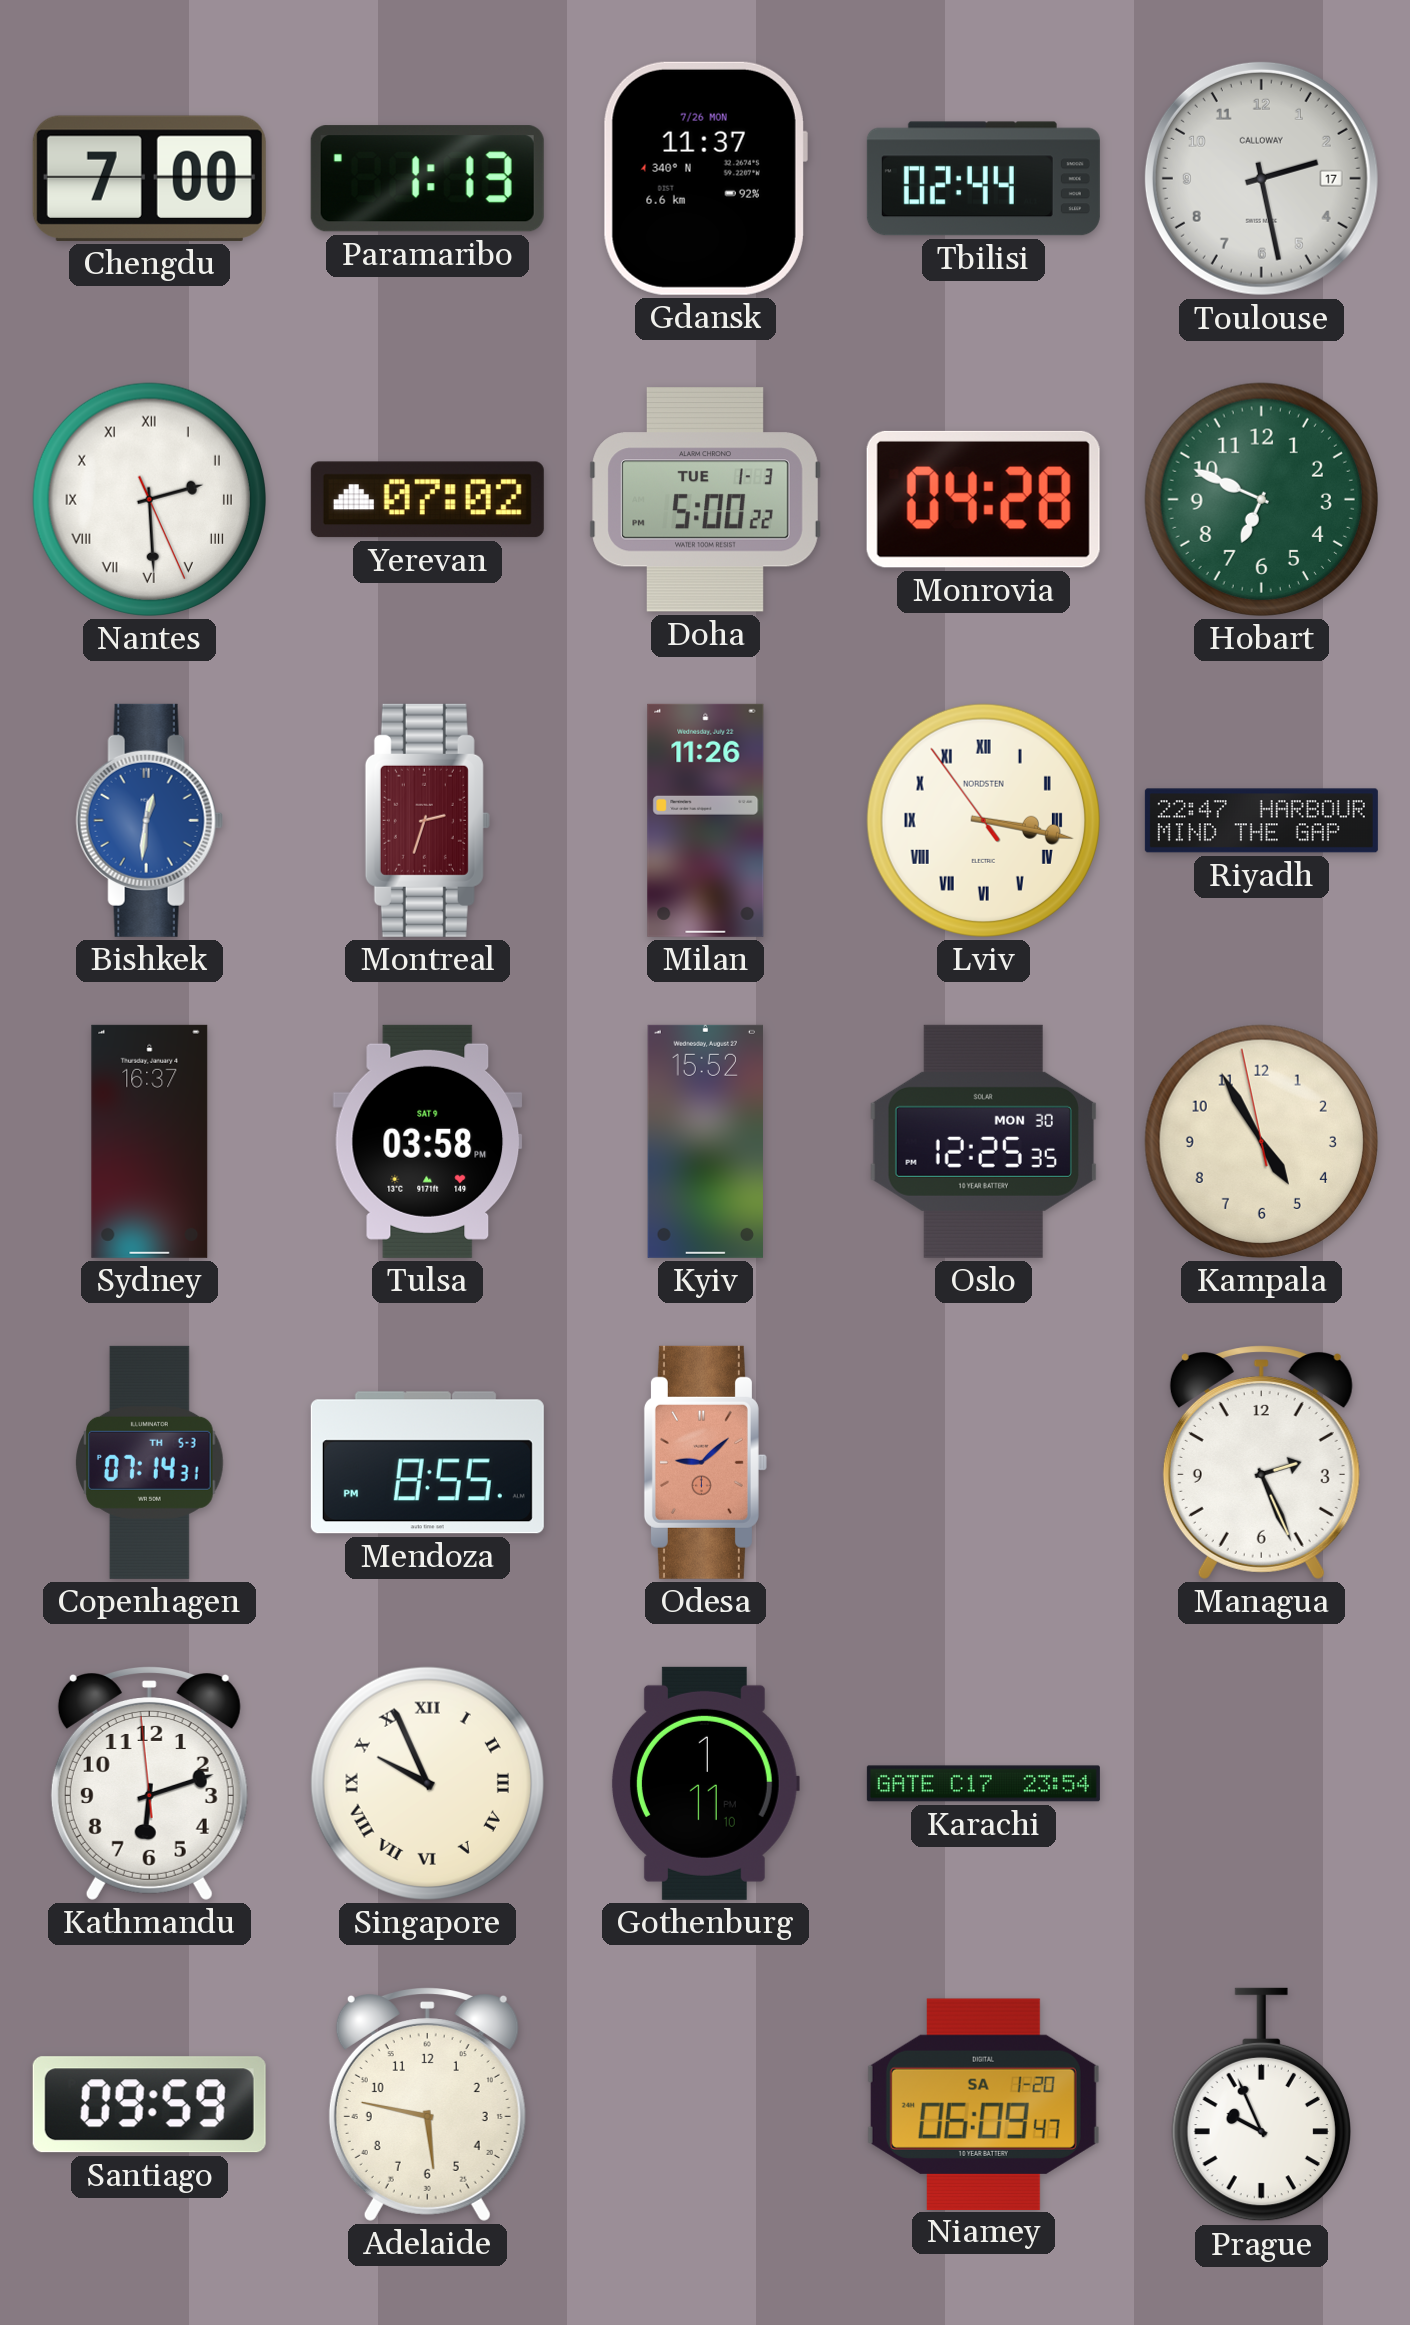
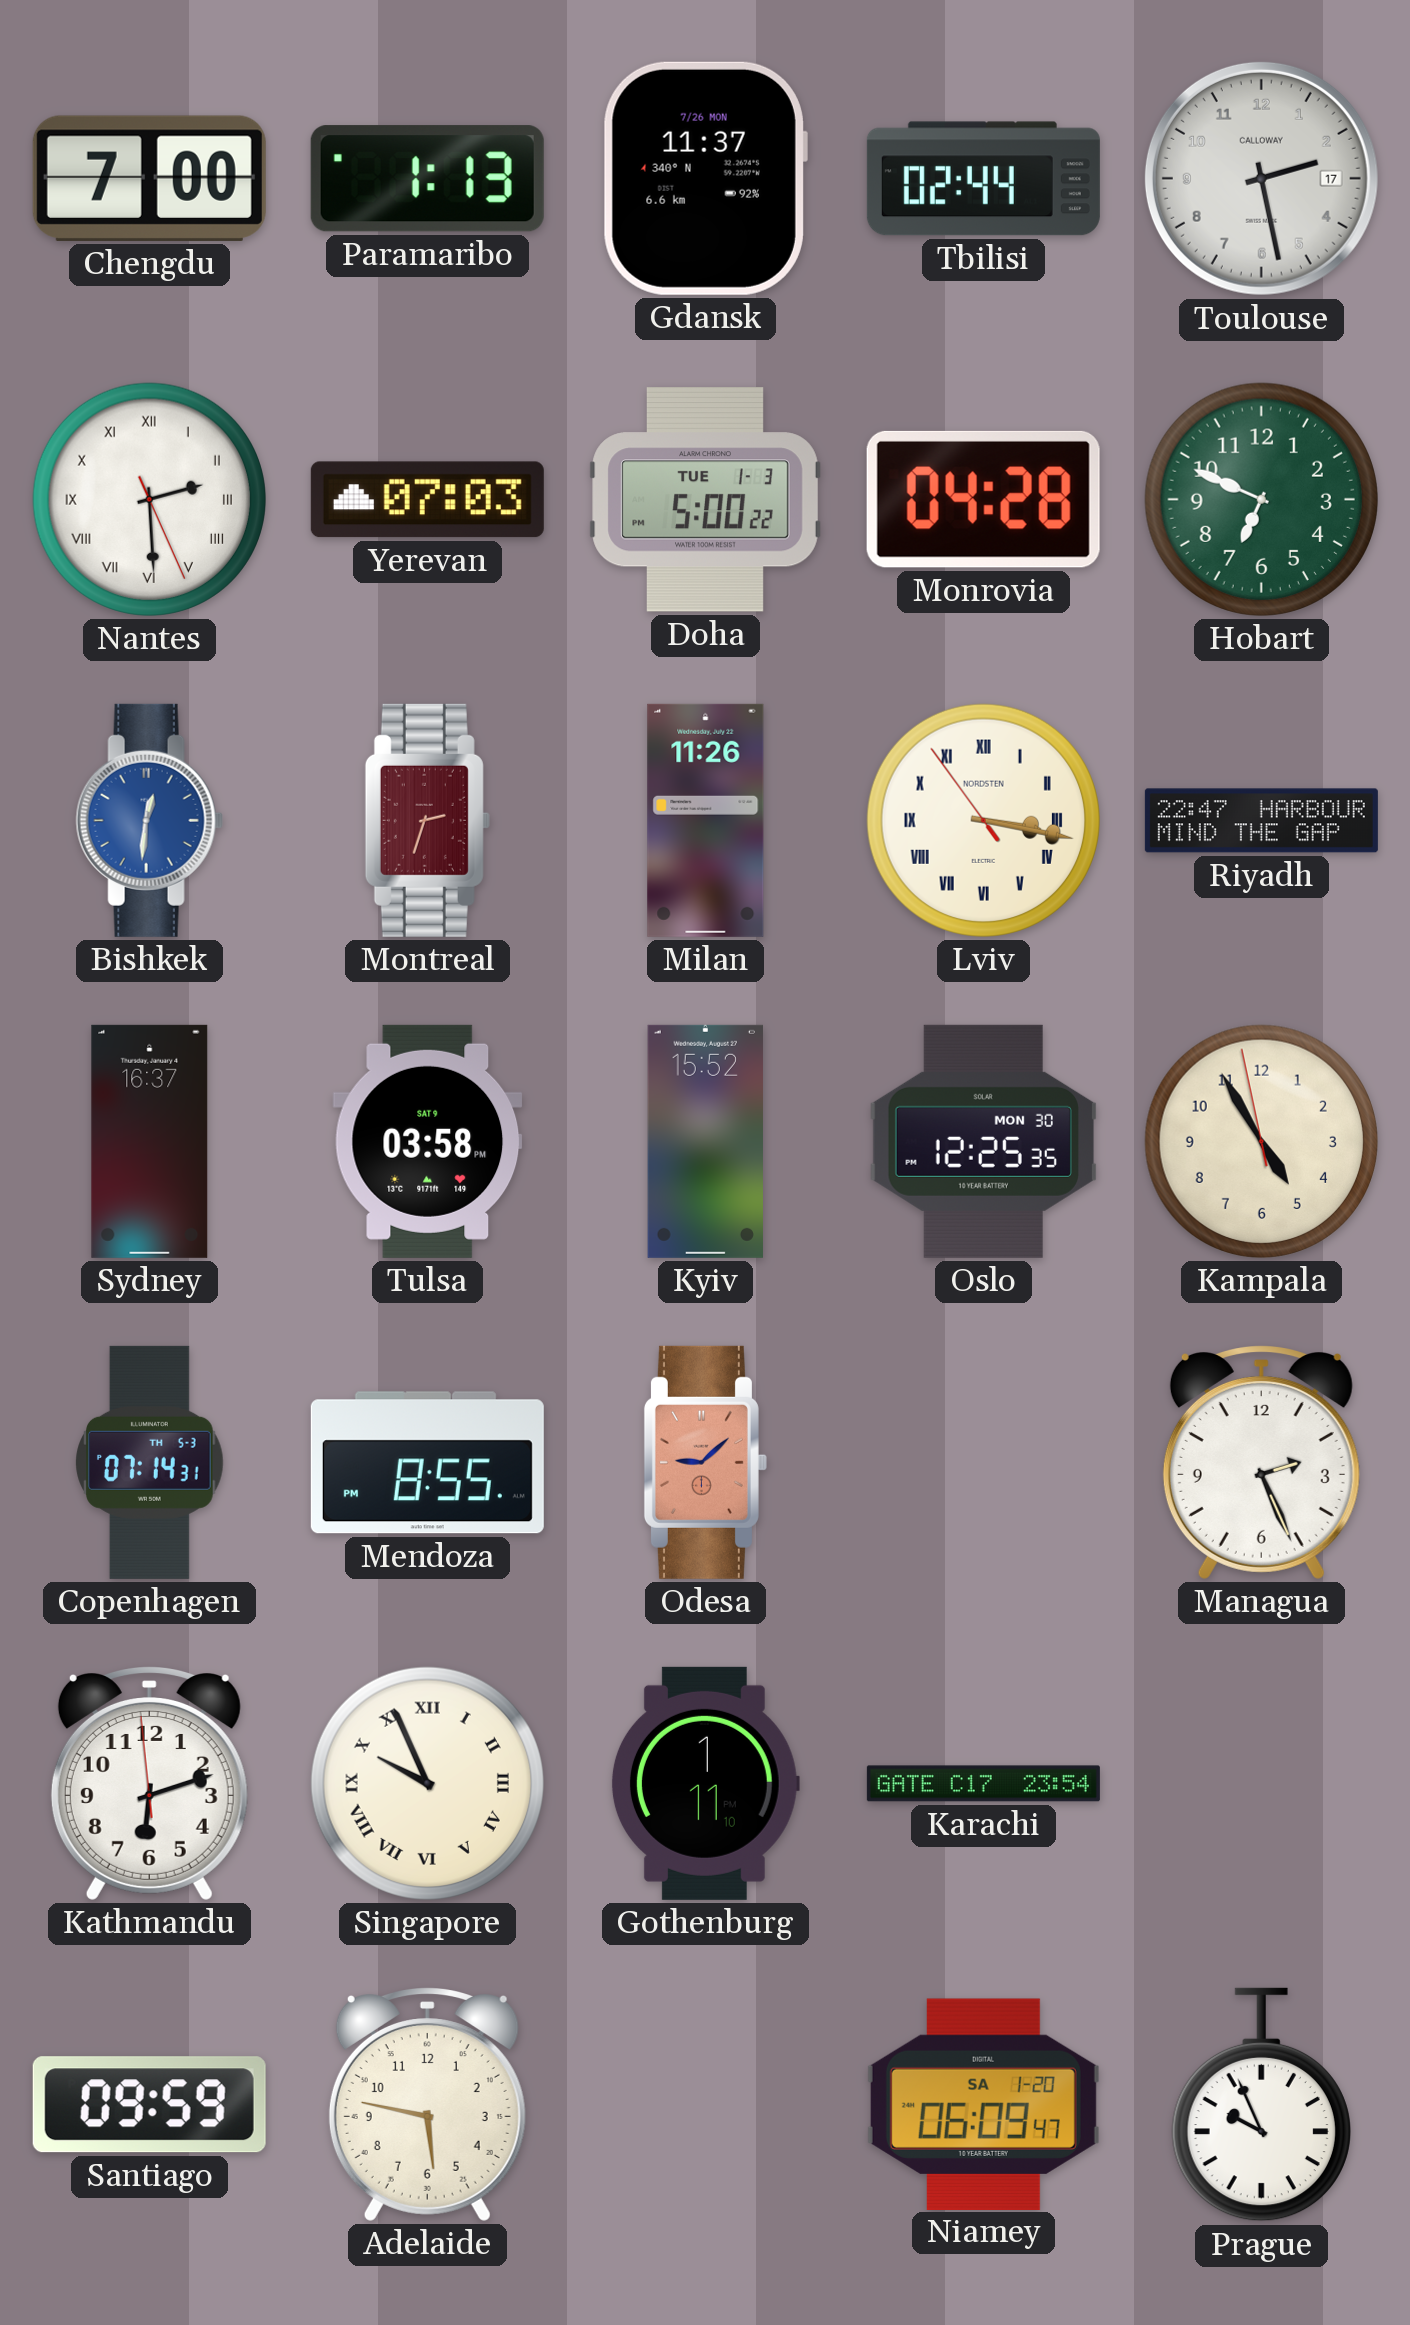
Yerevan: 07:02 -> 07:03 (427, 500)
